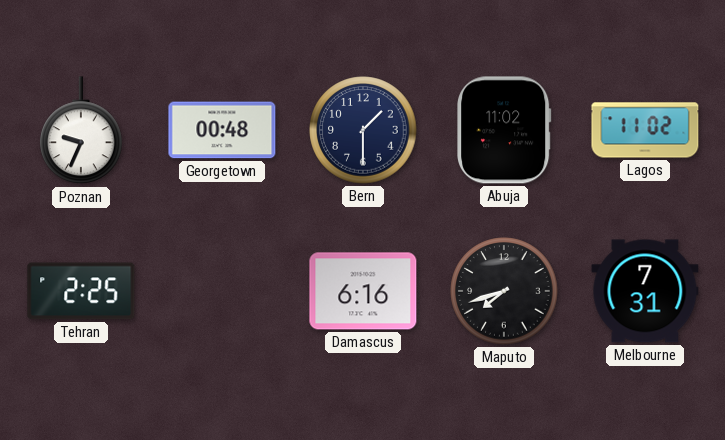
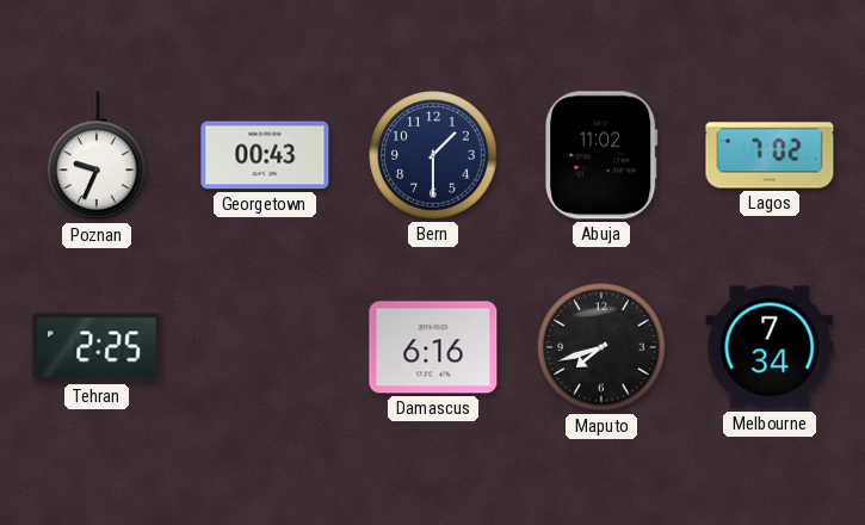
Georgetown: 00:48 -> 00:43 (265, 155)
Lagos: 11:02 -> 7:02 (770, 155)
Melbourne: 7:31 -> 7:34 (770, 347)
